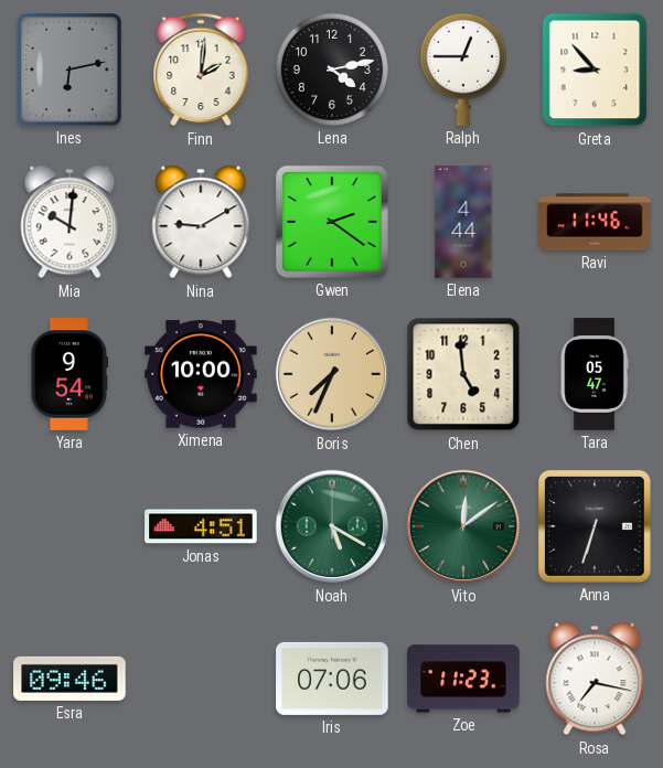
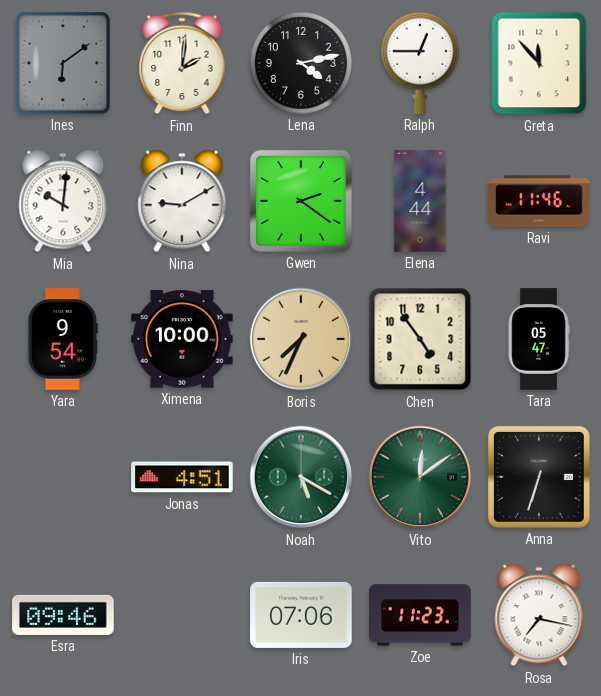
Ines: 6:13 -> 6:09 (63, 64)
Greta: 8:53 -> 11:53 (539, 63)
Chen: 4:59 -> 4:54 (420, 339)
